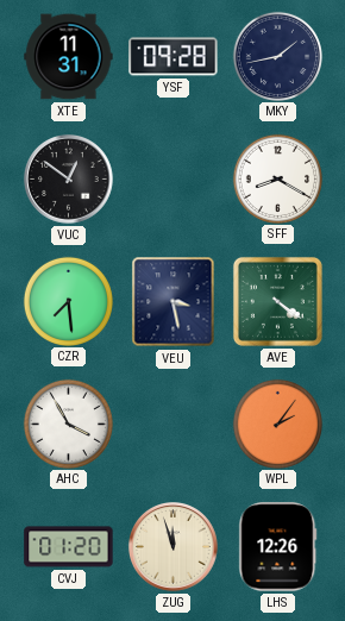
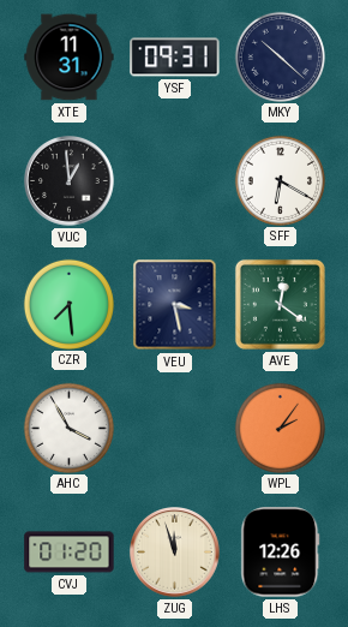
YSF: 09:28 -> 09:31 (175, 58)
MKY: 1:43 -> 10:22 (280, 56)
VUC: 12:51 -> 12:59 (70, 181)
SFF: 8:20 -> 6:20 (280, 180)
AVE: 4:21 -> 12:21 (280, 304)
